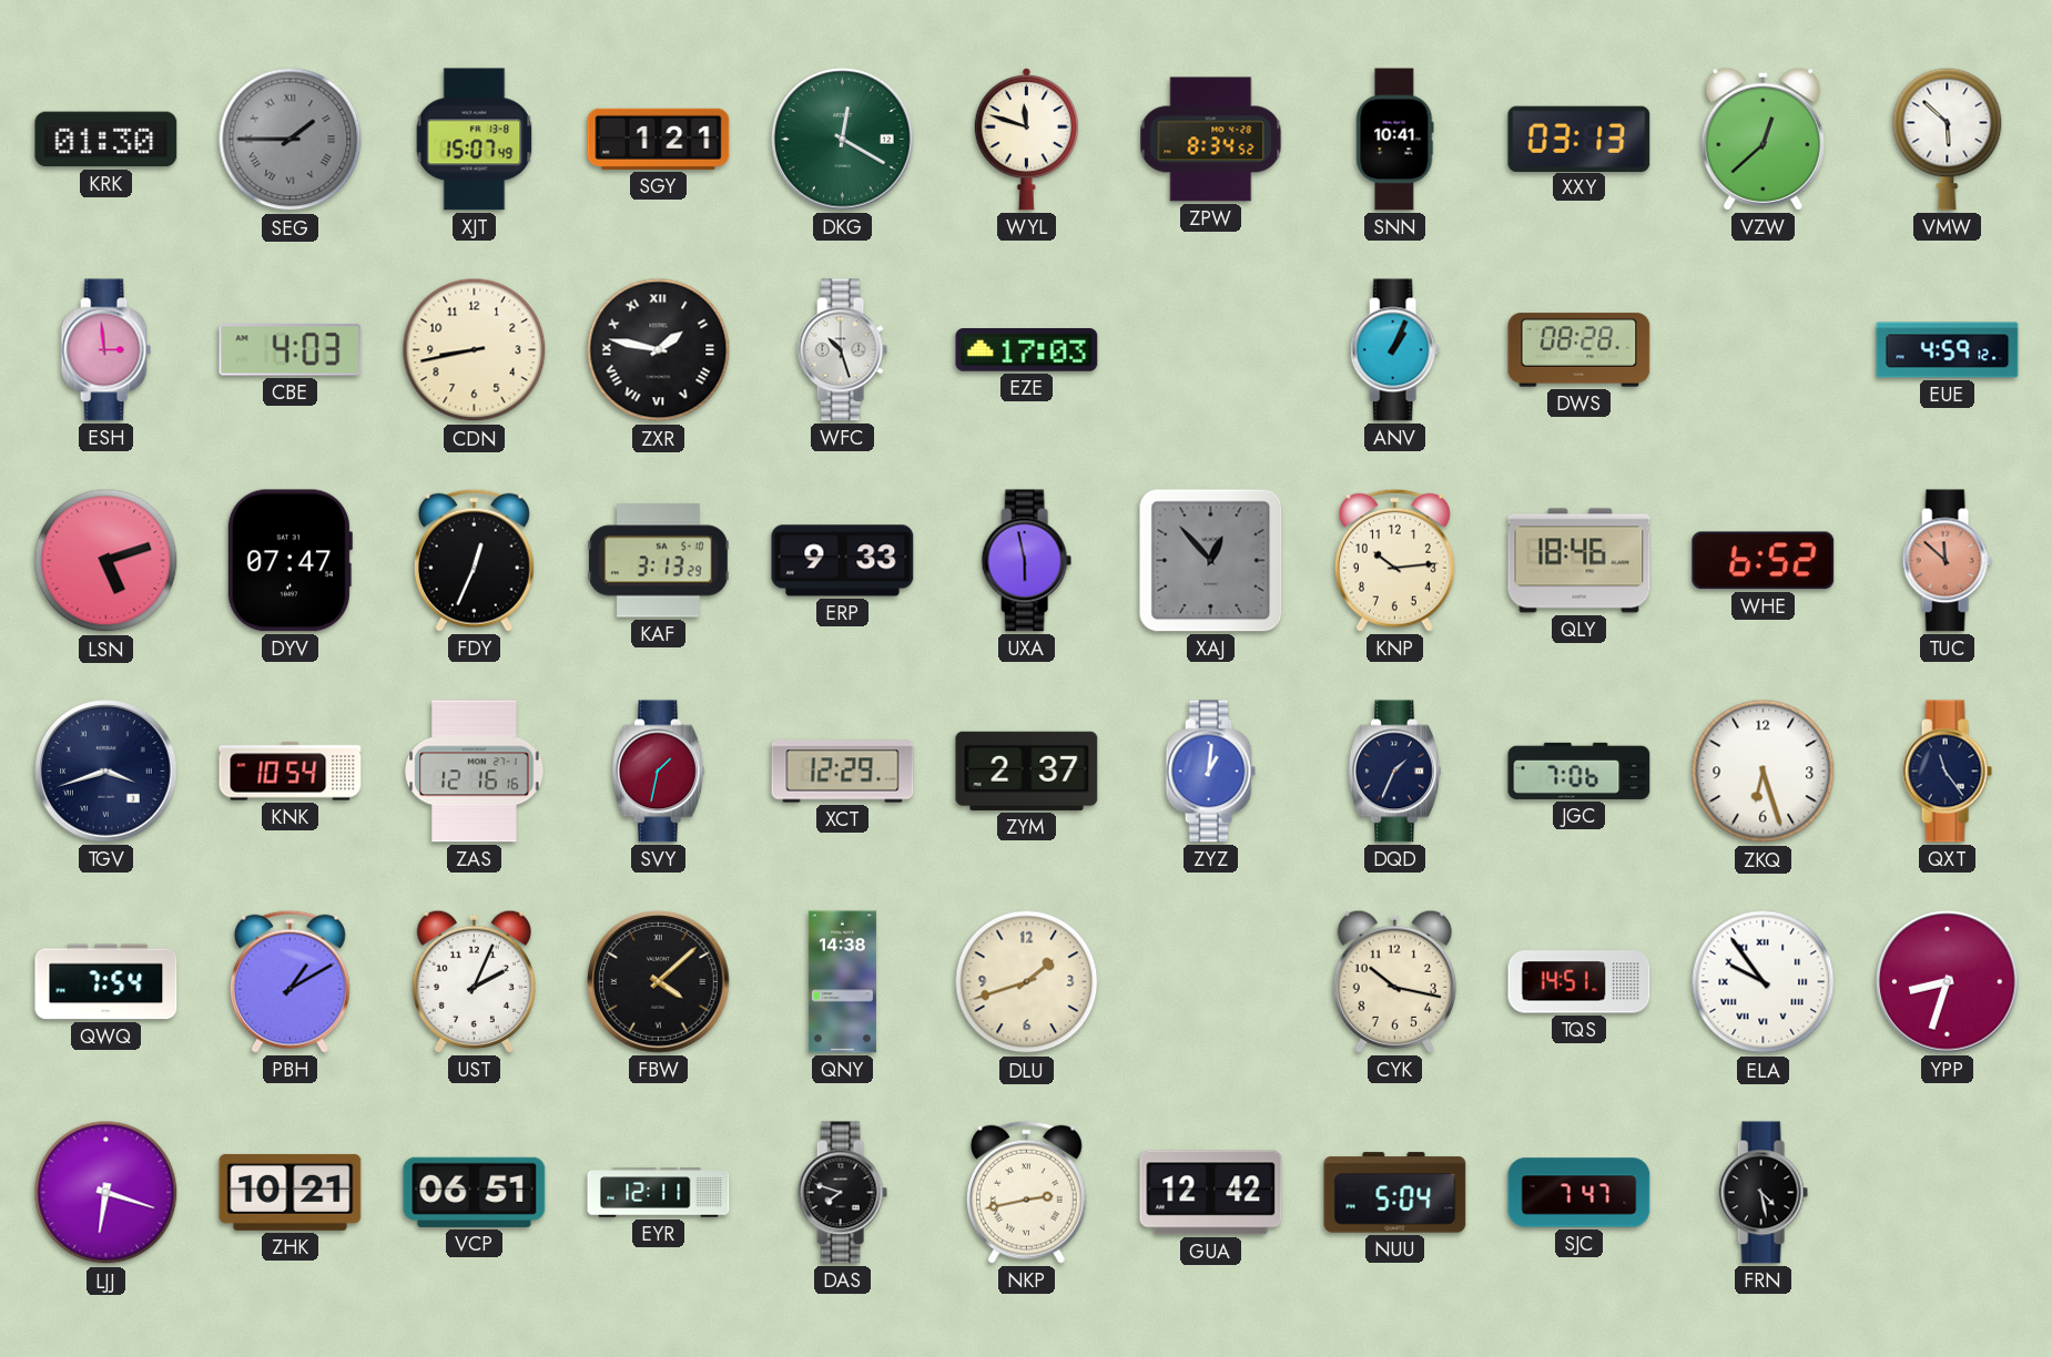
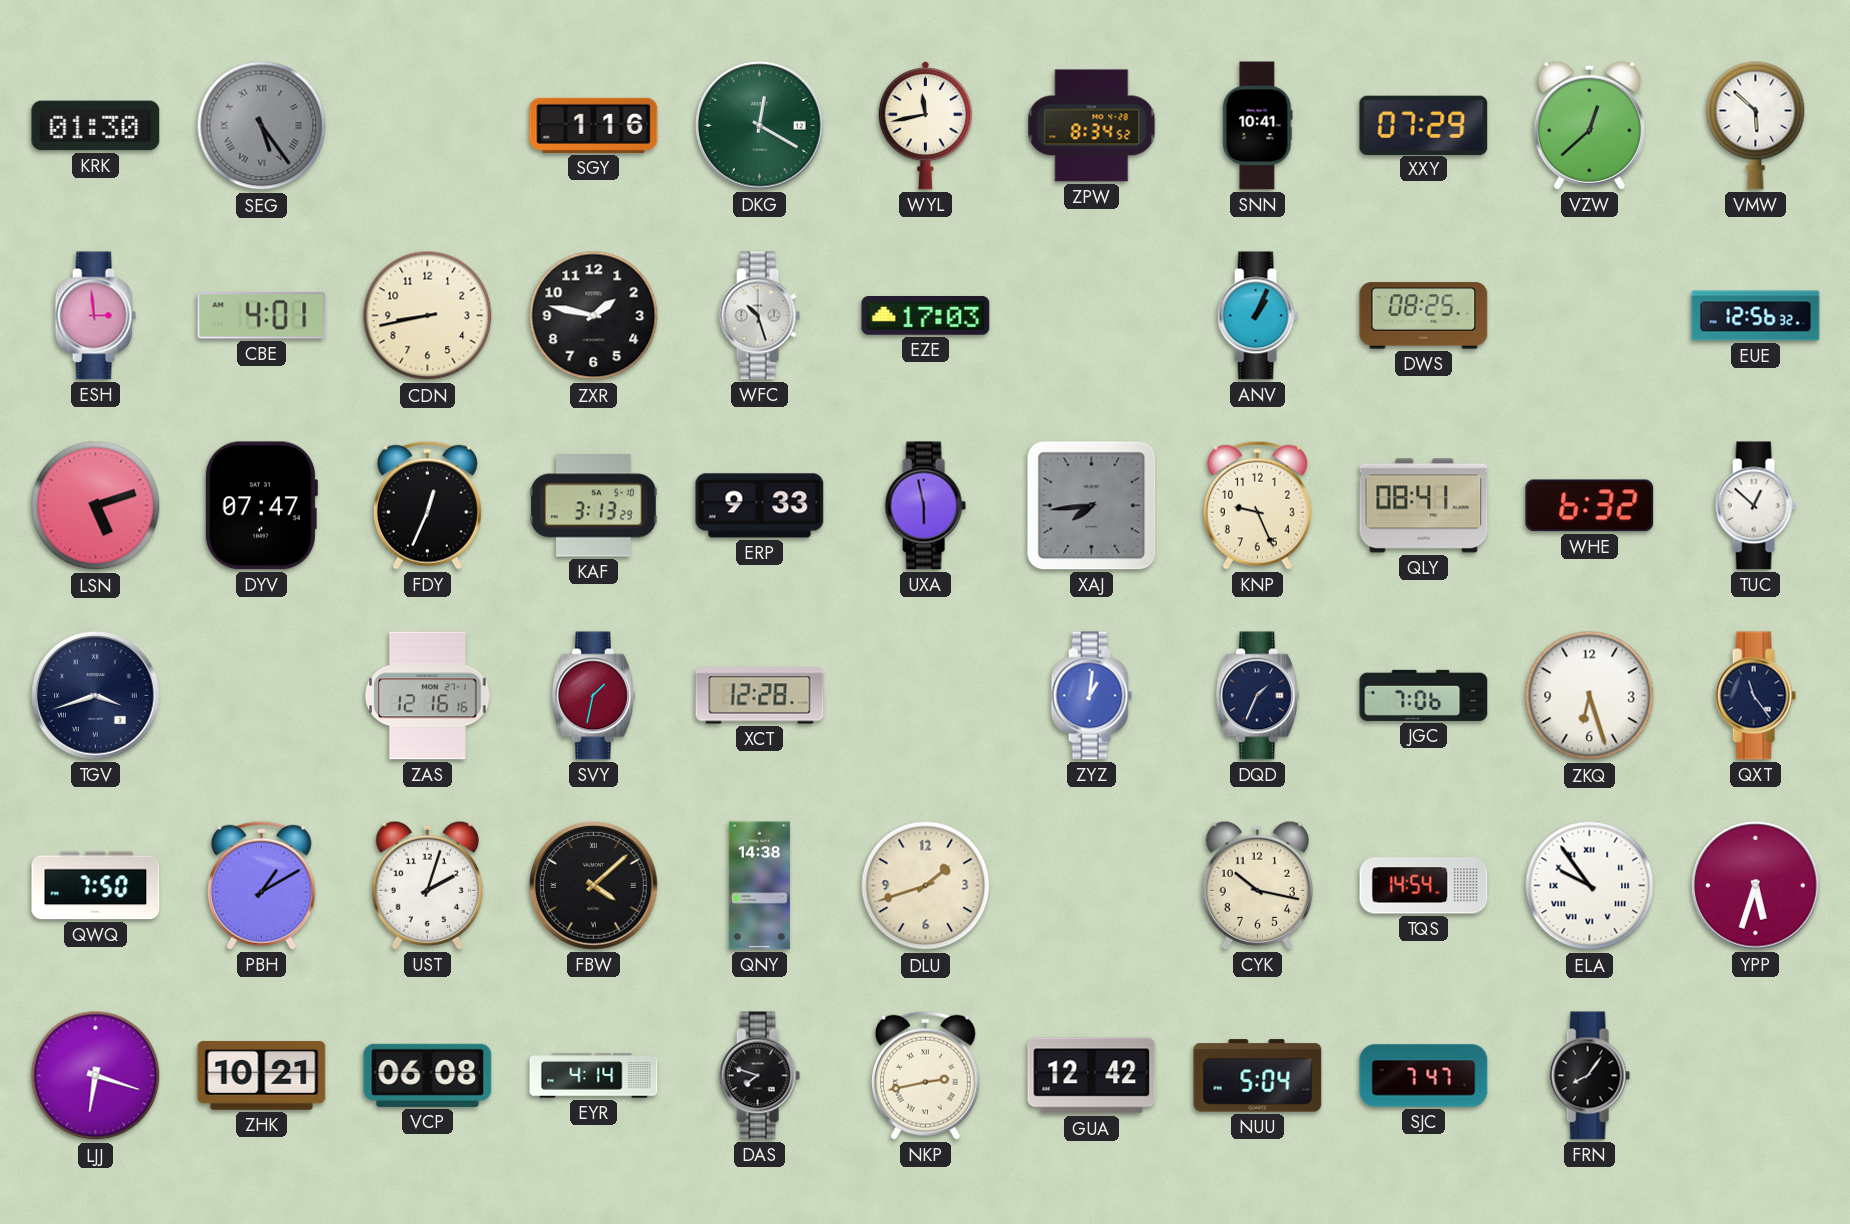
SEG: 1:45 -> 5:24 (262, 126)
XJT: 15:07 -> none (475, 140)
SGY: 1:21 -> 1:16 (594, 125)
WYL: 11:48 -> 11:43 (925, 125)
XXY: 03:13 -> 07:29 (1424, 125)
CBE: 4:03 -> 4:01 (262, 316)
ZXR numerals: Roman -> Arabic (594, 316)
DWS: 08:28 -> 08:25 (1424, 316)
EUE: 4:59 -> 12:56 (1756, 316)
XAJ: 12:53 -> 7:44 (1092, 506)
KNP: 10:14 -> 9:26 (1257, 505)
QLY: 18:46 -> 08:41 (1424, 506)
WHE: 6:52 -> 6:32 (1590, 506)
TUC: 11:52 -> 12:52 (1755, 506)
TUC dial: salmon -> white (1755, 506)
KNK: 10:54 -> none (291, 772)
XCT: 12:29 -> 12:28 (760, 696)
ZYM: 2:37 -> none (1027, 771)
QWQ: 7:54 -> 7:50 (96, 886)
UST: 2:04 -> 2:03 (427, 885)
TQS: 14:51 -> 14:54 (1424, 886)
YPP: 8:33 -> 5:33 (1756, 886)
VCP: 06:51 -> 06:08 (428, 1075)
EYR: 12:11 -> 4:14 (594, 1076)
FRN: 4:28 -> 8:06 (1589, 1076)
